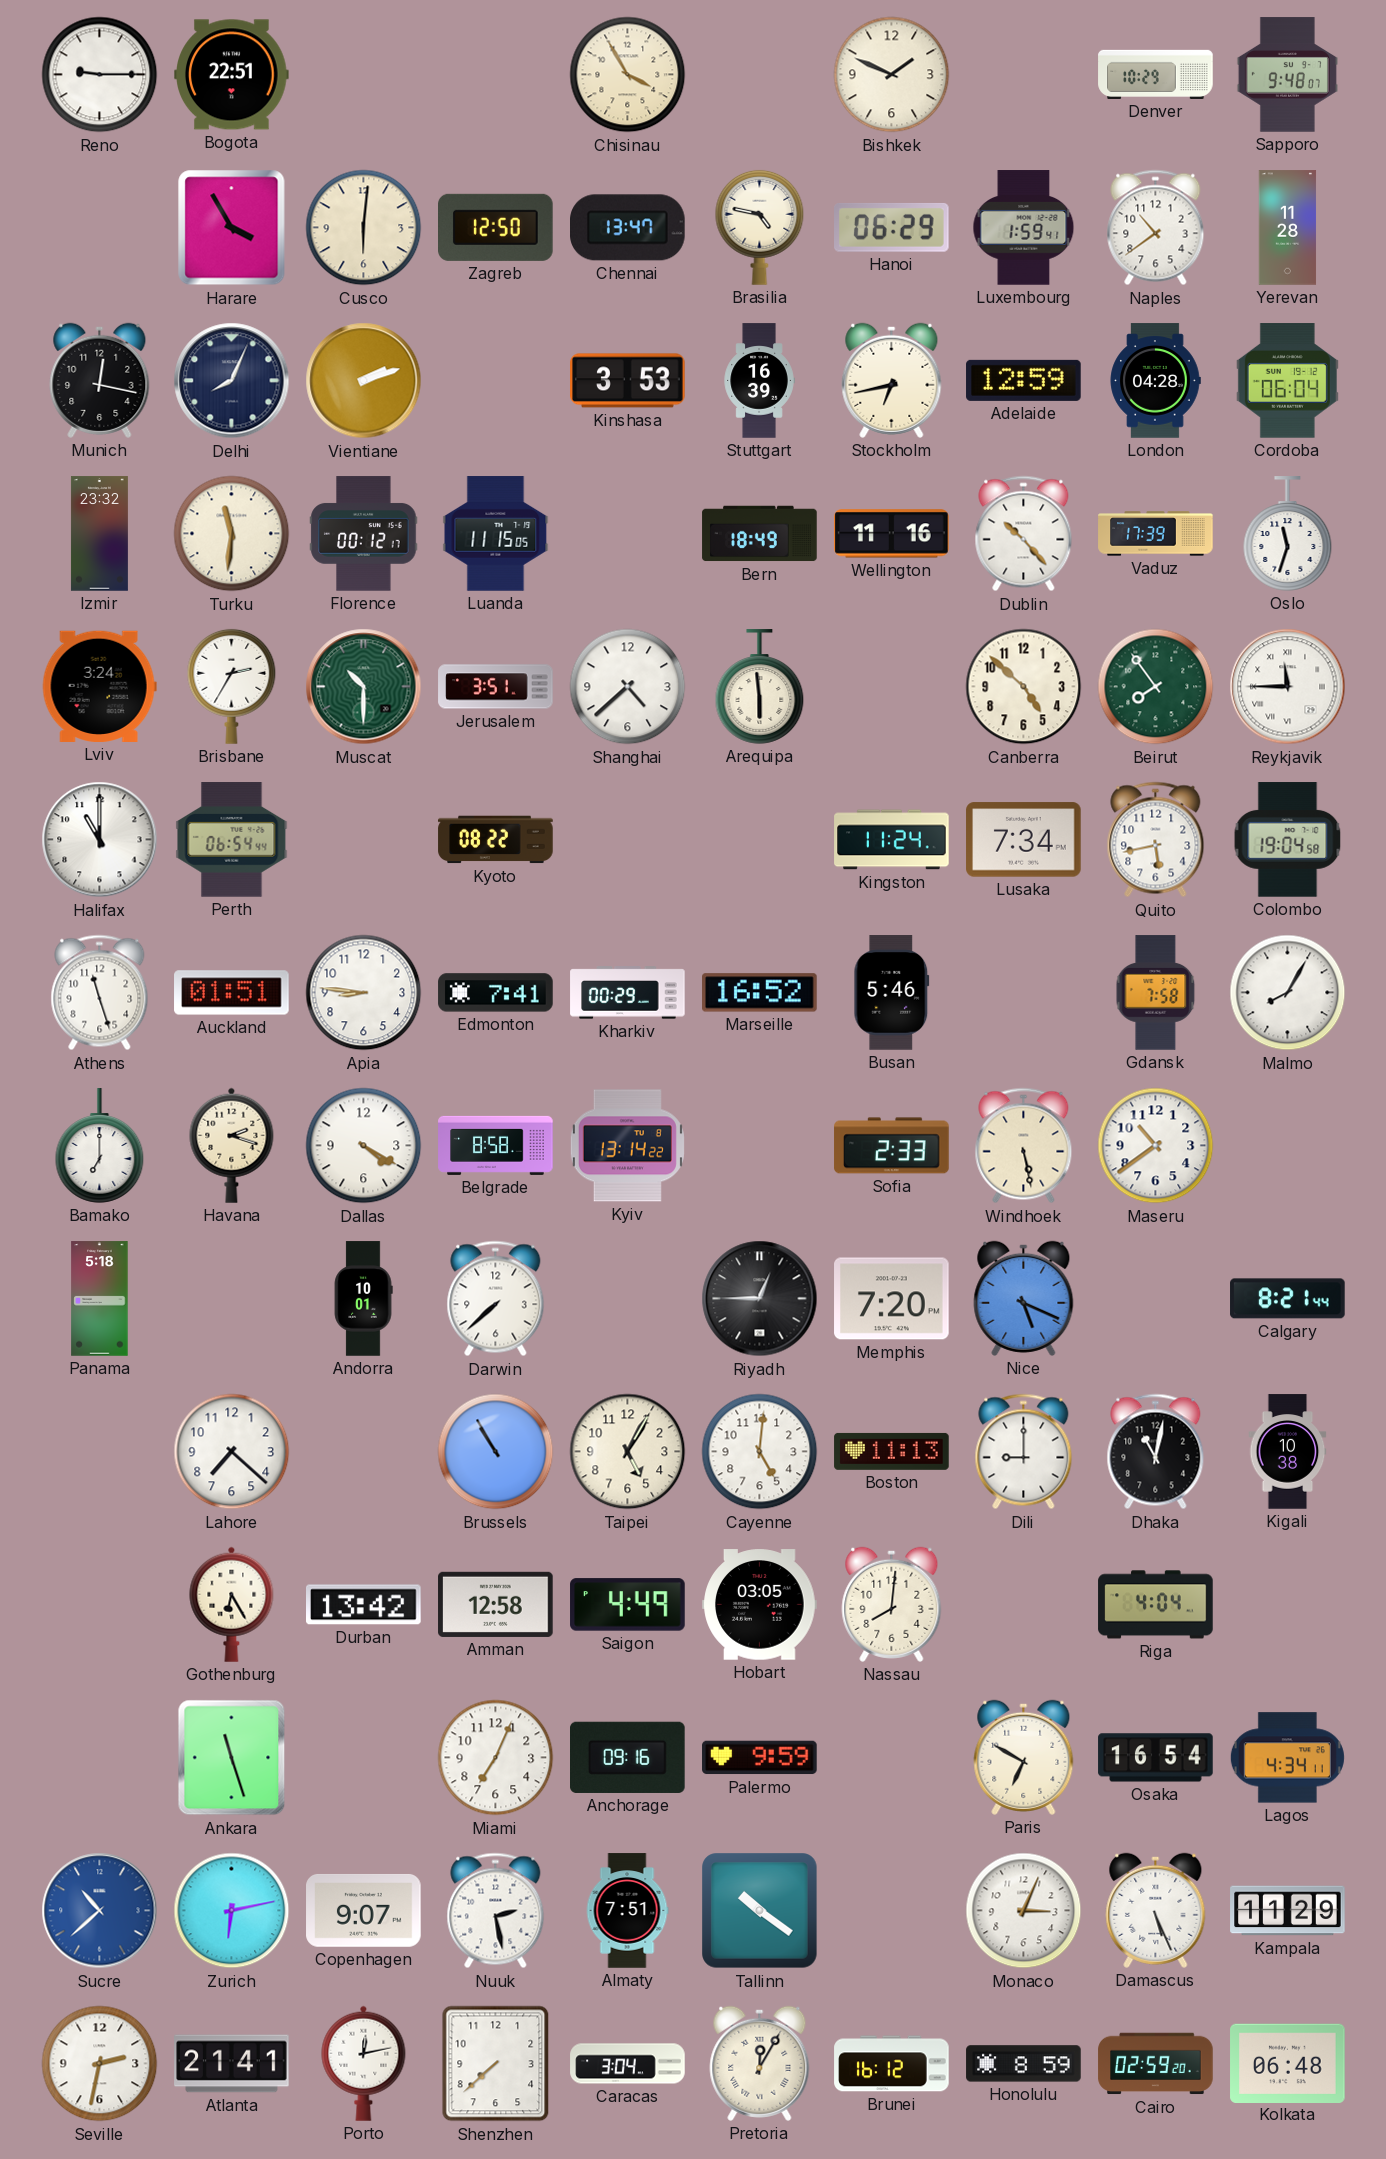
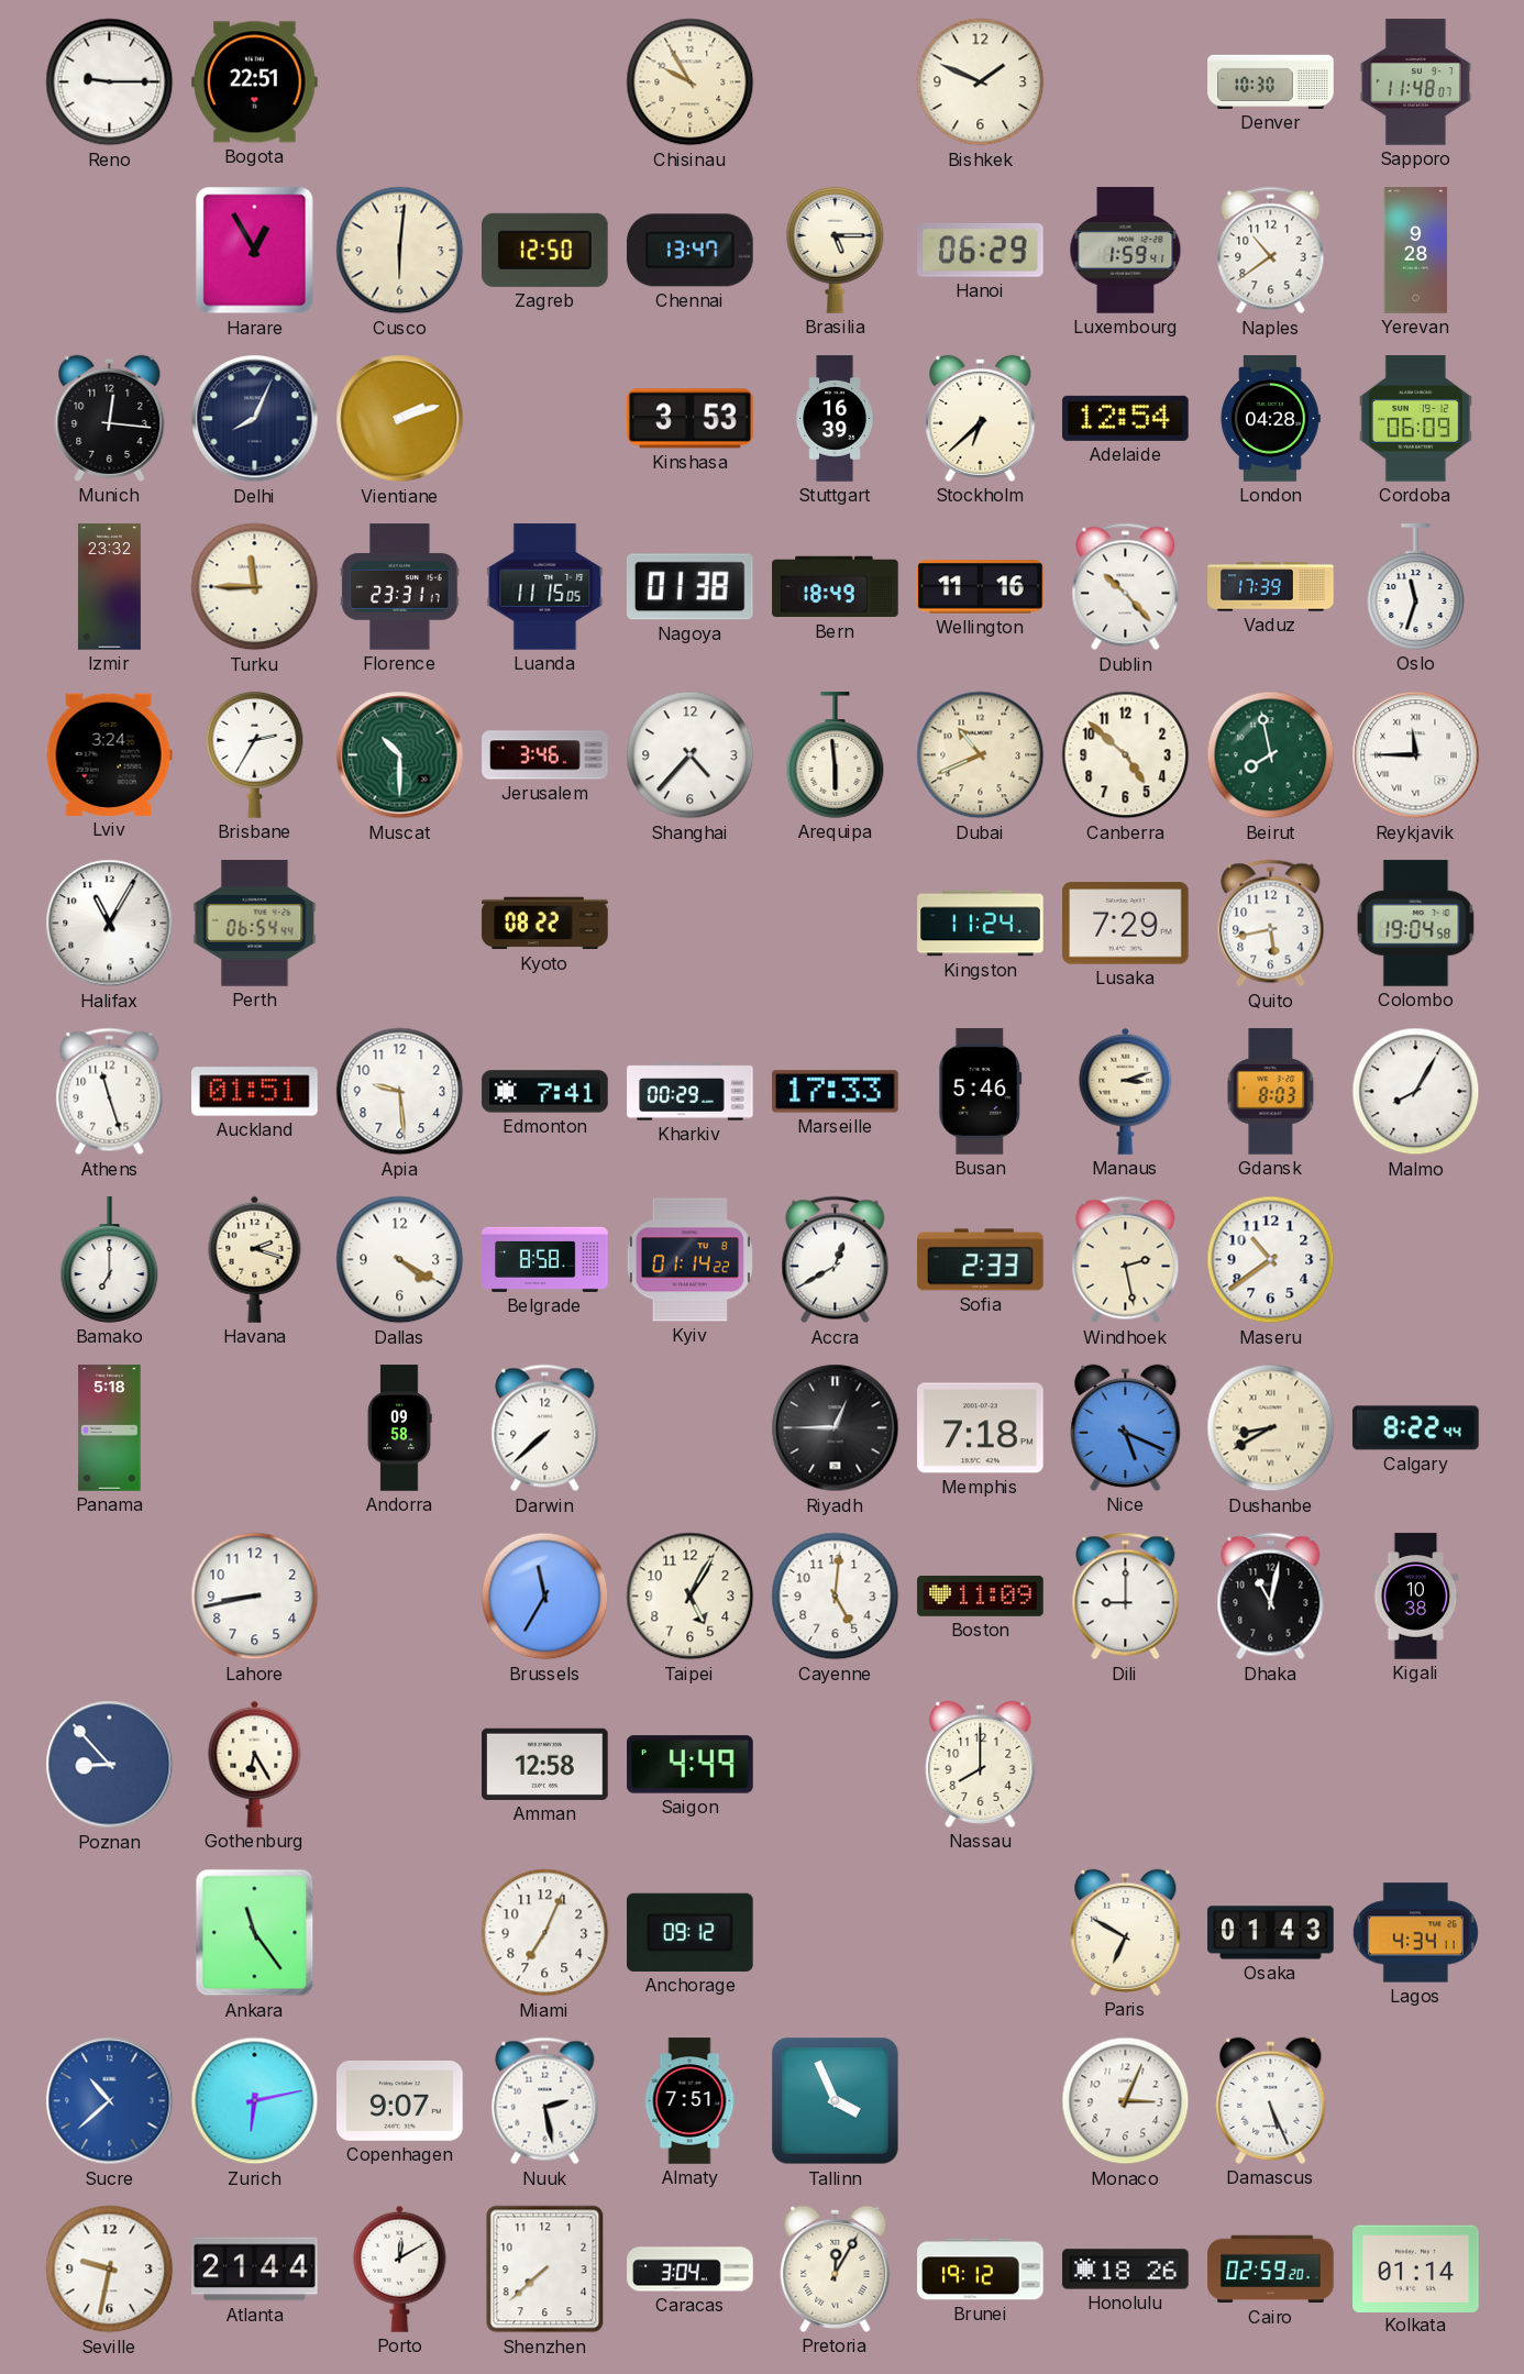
Chisinau: 3:55 -> 9:55 (691, 82)
Denver: 10:29 -> 10:30 (1271, 81)
Sapporo: 9:48 -> 11:48 (1415, 82)
Harare: 3:55 -> 12:55 (255, 251)
Brasilia: 4:47 -> 5:15 (836, 250)
Yerevan: 11:28 -> 9:28 (1416, 251)
Munich: 12:17 -> 12:16 (110, 418)
Stockholm: 6:43 -> 6:38 (981, 418)
Adelaide: 12:59 -> 12:54 (1126, 418)
Cordoba: 06:04 -> 06:09 (1415, 419)
Turku: 11:31 -> 11:45 (255, 587)
Florence: 00:12 -> 23:31 (400, 587)
Nagoya: none -> 01:38 (689, 587)
Jerusalem: 3:51 -> 3:46 (545, 755)
Shanghai: 4:38 -> 4:37 (691, 755)
Dubai: none -> 10:41 (981, 755)
Beirut: 7:54 -> 7:58 (1271, 755)
Halifax: 11:00 -> 11:05 (110, 924)
Lusaka: 7:34 -> 7:29 (1126, 924)
Apia: 8:46 -> 9:29 (400, 1092)
Marseille: 16:52 -> 17:33 (836, 1092)
Manaus: none -> 3:12 (1126, 1091)
Gdansk: 7:58 -> 8:03 (1271, 1092)
Kyiv: 13:14 -> 01:14 (689, 1260)
Accra: none -> 12:40 (836, 1260)
Windhoek: 5:28 -> 2:28 (1126, 1260)
Andorra: 10:01 -> 09:58 (399, 1428)
Memphis: 7:20 -> 7:18 (981, 1428)
Dushanbe: none -> 8:40 (1271, 1428)
Calgary: 8:21 -> 8:22 (1416, 1428)
Lahore: 7:22 -> 8:43 (255, 1597)
Brussels: 10:55 -> 11:35 (545, 1597)
Boston: 11:13 -> 11:09 (981, 1595)
Poznan: none -> 8:53 (110, 1765)
Durban: 13:42 -> none (364, 1605)
Hobart: 03:05 -> none (760, 1605)
Nassau: 8:01 -> 8:00 (981, 1764)
Riga: 4:04 -> none (1156, 1605)
Ankara: 11:27 -> 11:24 (255, 1933)
Anchorage: 09:16 -> 09:12 (691, 1932)
Palermo: 9:59 -> none (760, 1758)
Osaka: 16:54 -> 01:43 (1271, 1933)
Tallinn: 10:21 -> 3:56 (836, 2101)
Kampala: 11:29 -> none (1288, 1911)
Seville: 2:32 -> 9:32 (110, 2270)
Atlanta: 21:41 -> 21:44 (255, 2270)
Porto: 12:13 -> 12:10 (400, 2268)
Brunei: 16:12 -> 19:12 (981, 2270)
Honolulu: 8:59 -> 18:26 (1126, 2270)
Kolkata: 06:48 -> 01:14 (1416, 2268)
